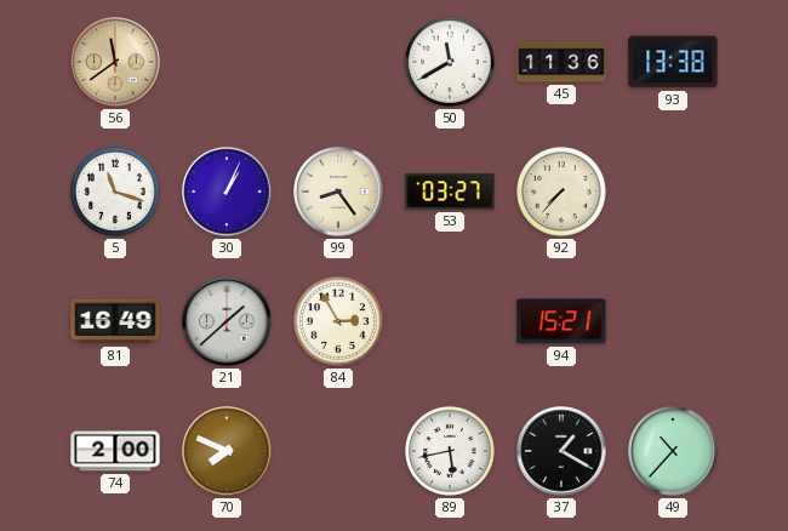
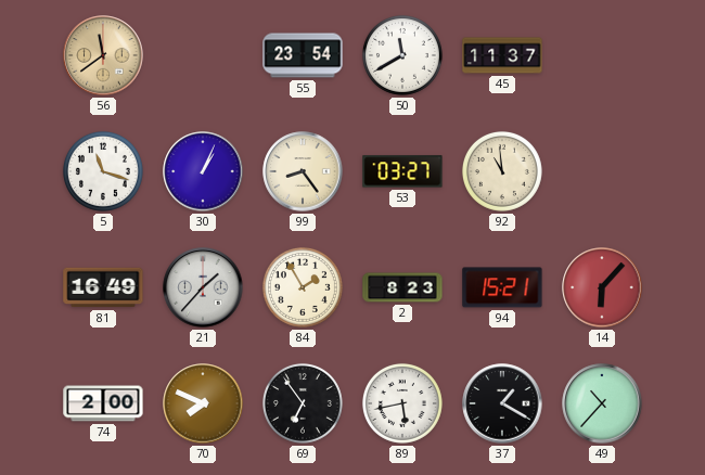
55: none -> 23:54 (303, 55)
45: 11:36 -> 11:37 (502, 55)
93: 13:38 -> none (673, 62)
92: 7:37 -> 10:59 (502, 171)
21: 1:38 -> 1:37 (203, 287)
84: 2:55 -> 1:55 (303, 287)
2: none -> 8:23 (402, 287)
14: none -> 6:07 (602, 287)
69: none -> 6:54 (303, 403)
